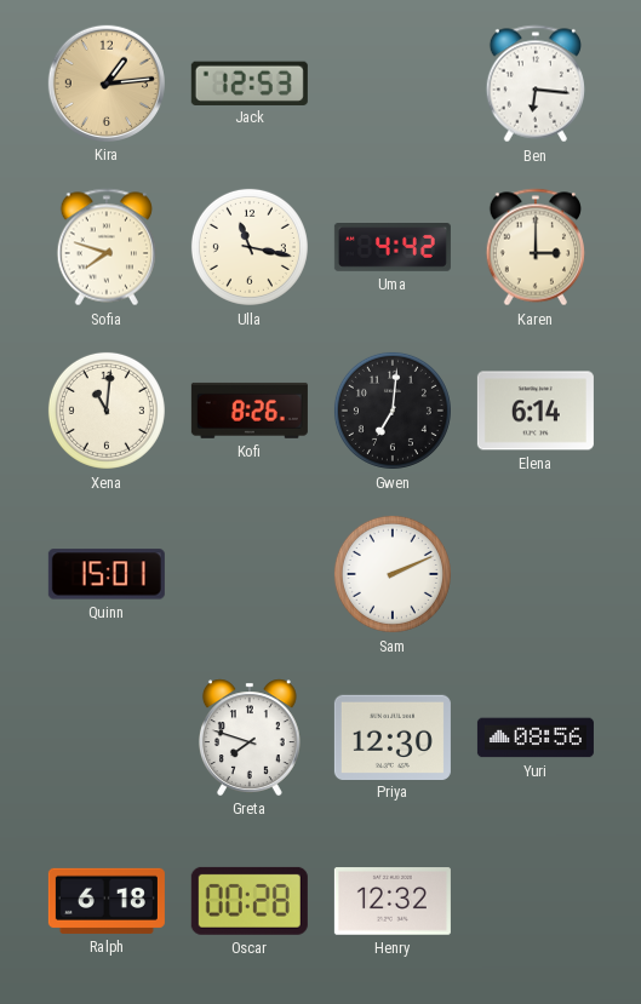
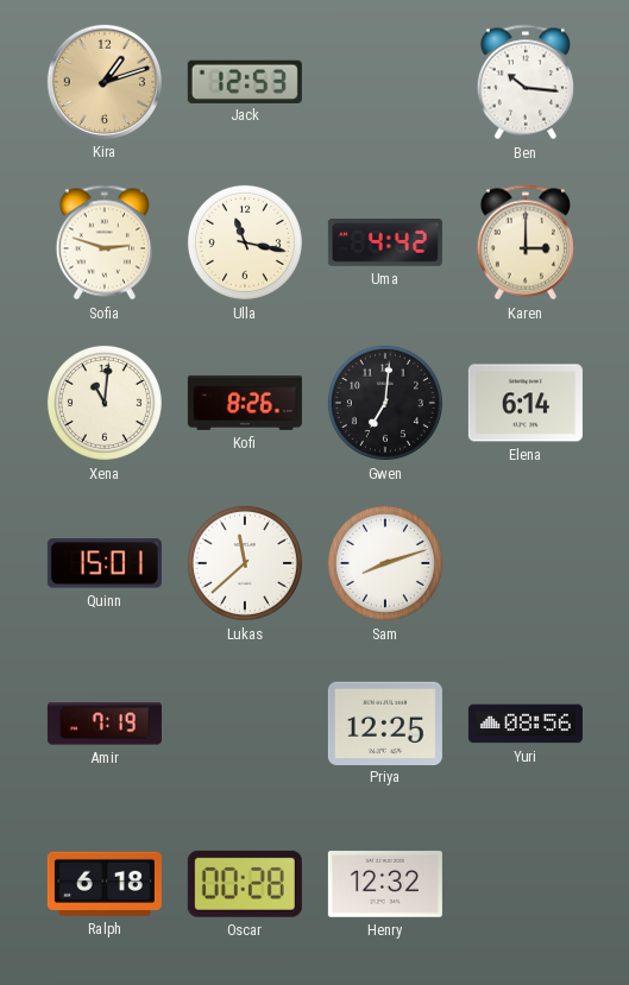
Kira: 1:14 -> 1:12 (105, 82)
Ben: 6:16 -> 10:16 (524, 82)
Sofia: 7:48 -> 2:48 (103, 242)
Lukas: none -> 11:38 (245, 563)
Sam: 2:11 -> 8:12 (385, 563)
Amir: none -> 7:19 (105, 724)
Greta: 7:48 -> none (250, 738)
Priya: 12:30 -> 12:25 (385, 722)
